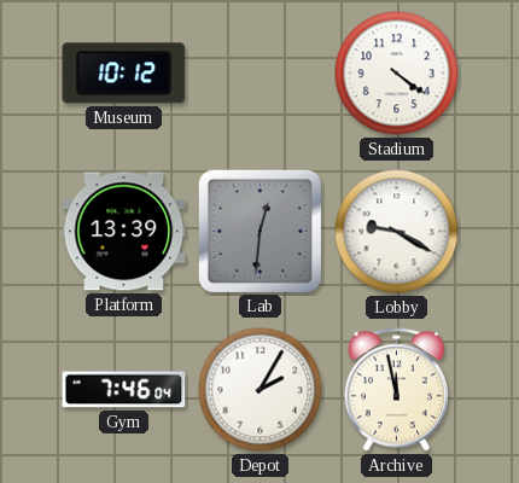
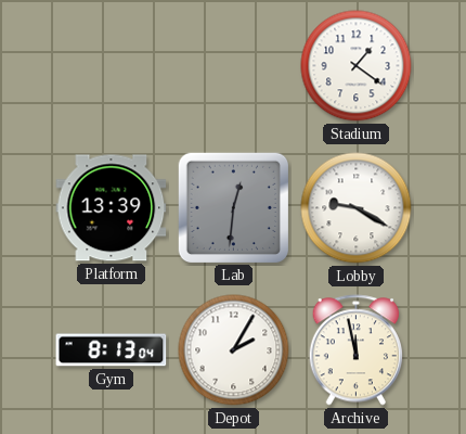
Museum: 10:12 -> none (124, 74)
Stadium: 4:21 -> 1:21 (357, 66)
Gym: 7:46 -> 8:13 (112, 350)
